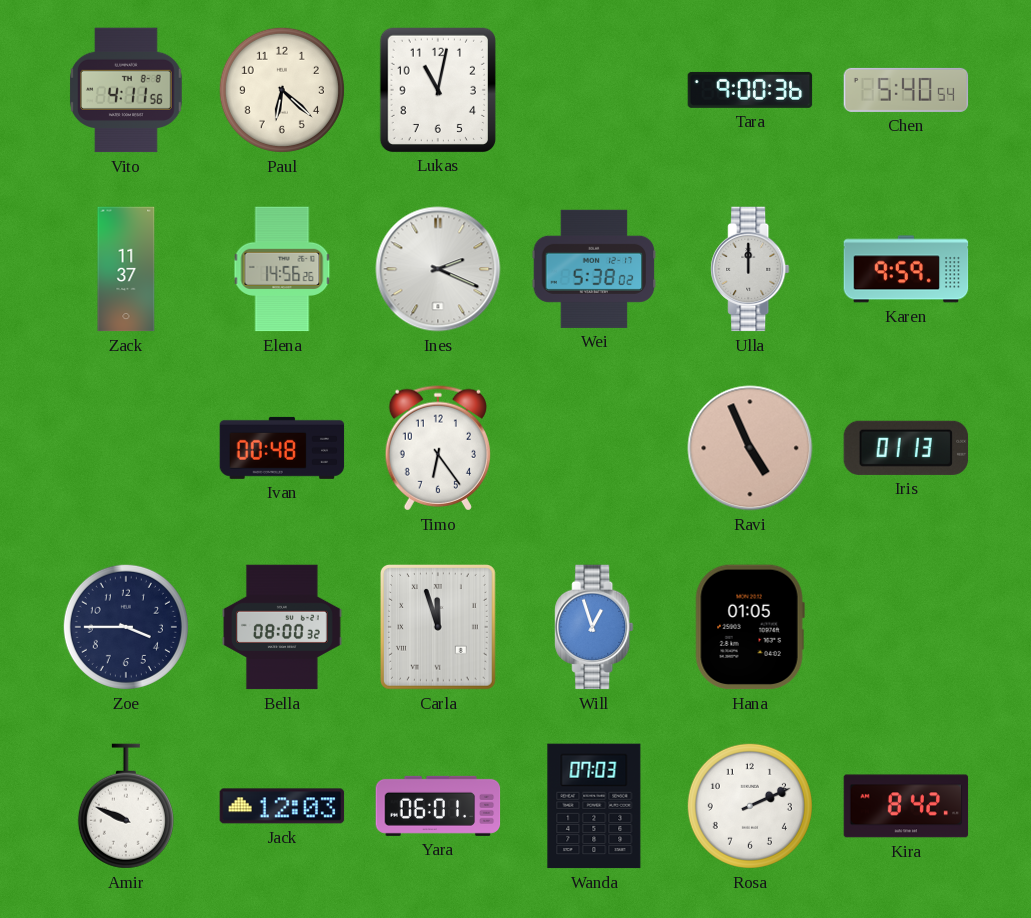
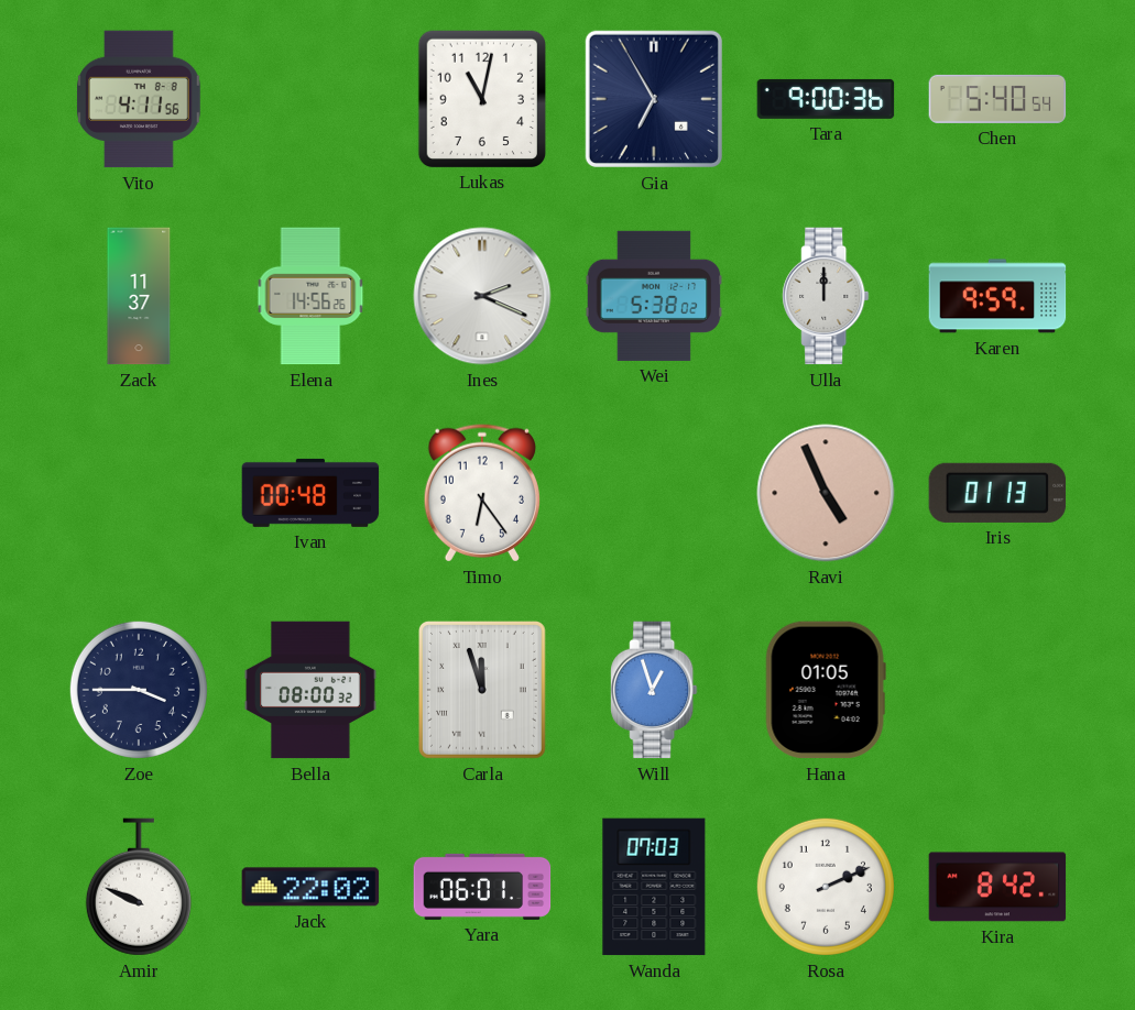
Paul: 6:22 -> none (282, 90)
Gia: none -> 6:55 (654, 99)
Jack: 12:03 -> 22:02 (310, 887)
